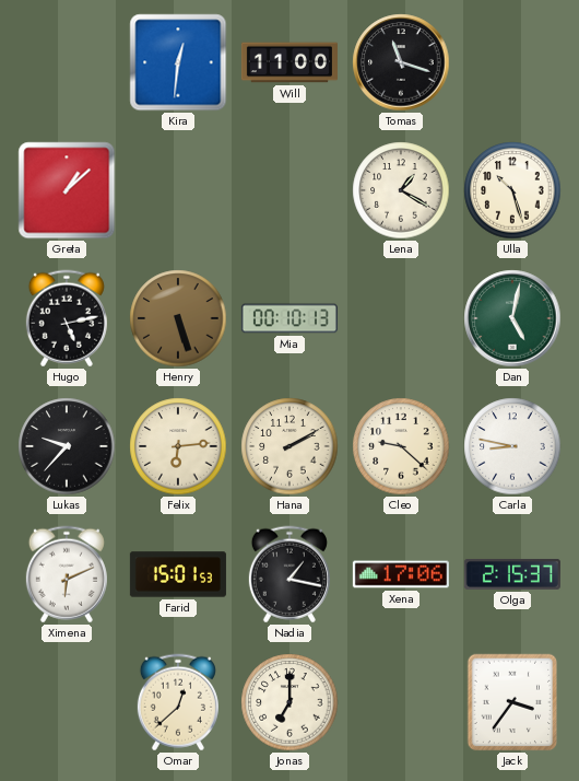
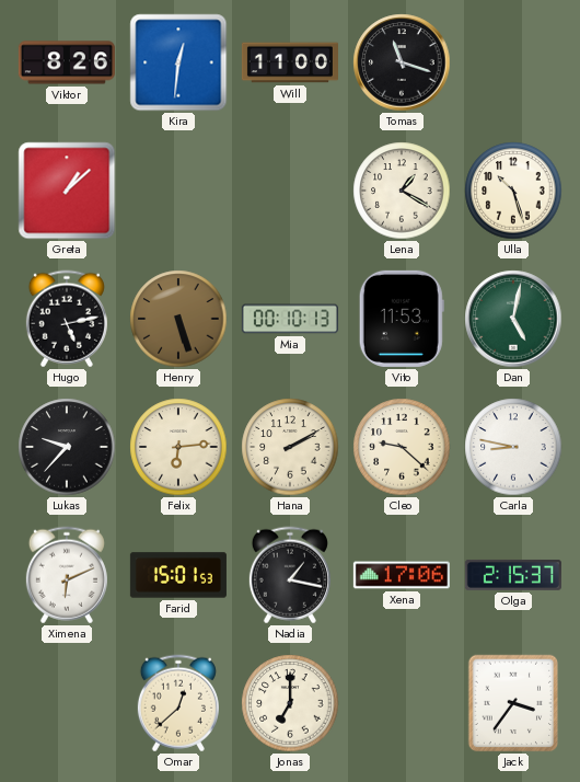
Viktor: none -> 8:26 (67, 62)
Vito: none -> 11:53 (402, 319)
